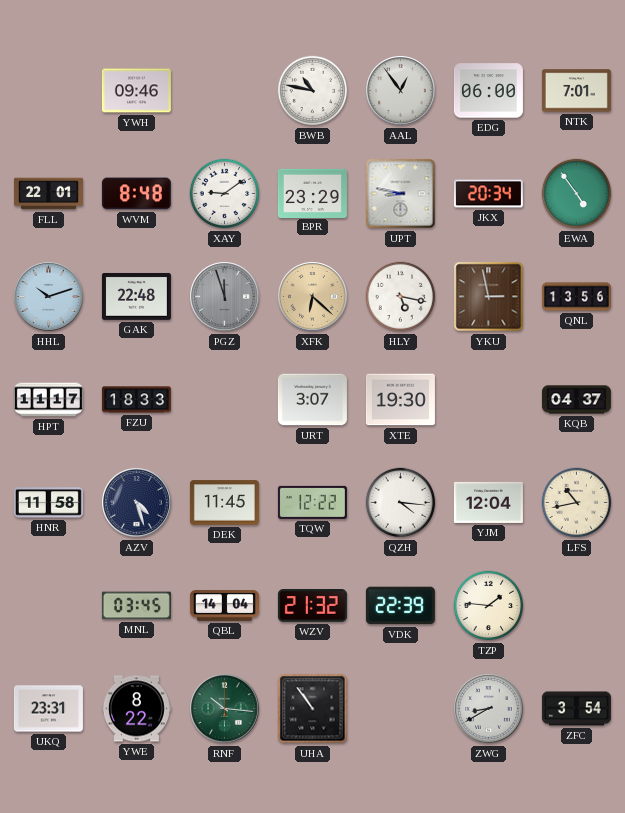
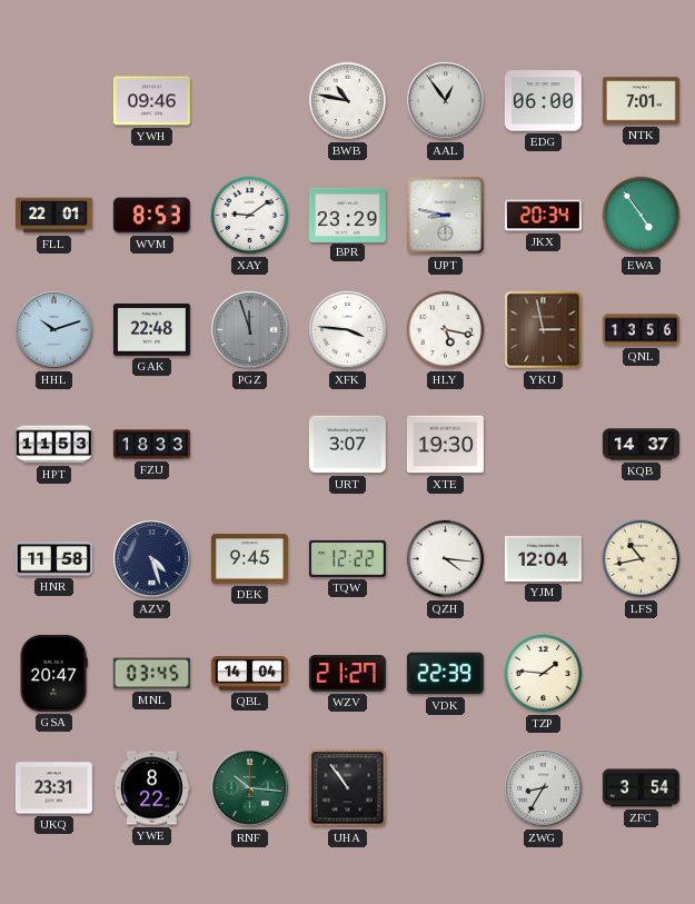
WVM: 8:48 -> 8:53 (151, 216)
XFK: 6:22 -> 3:46 (348, 330)
XFK dial: champagne -> white (348, 330)
HPT: 11:17 -> 11:53 (53, 445)
KQB: 04:37 -> 14:37 (641, 445)
DEK: 11:45 -> 9:45 (249, 559)
GSA: none -> 20:47 (53, 673)
WZV: 21:32 -> 21:27 (347, 674)
ZWG: 8:40 -> 8:35 (544, 788)
